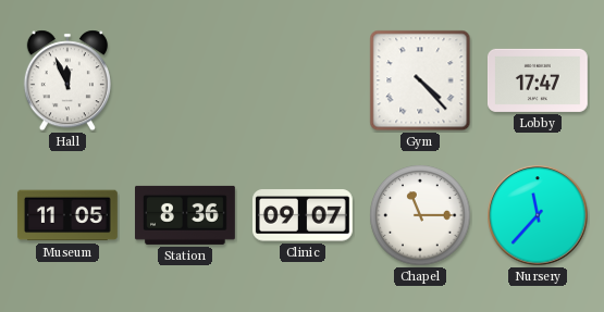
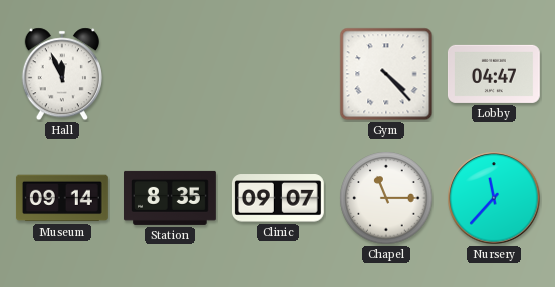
Lobby: 17:47 -> 04:47 (494, 74)
Museum: 11:05 -> 09:14 (62, 198)
Station: 8:36 -> 8:35 (171, 198)
